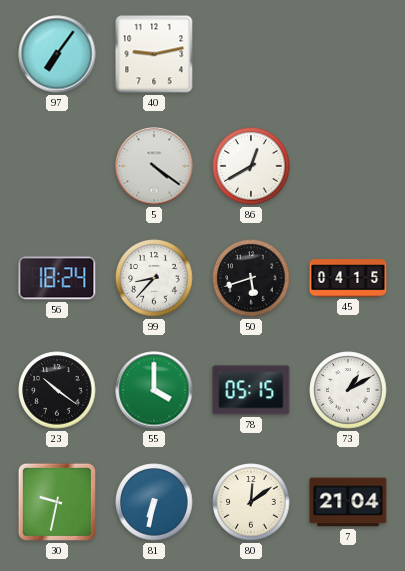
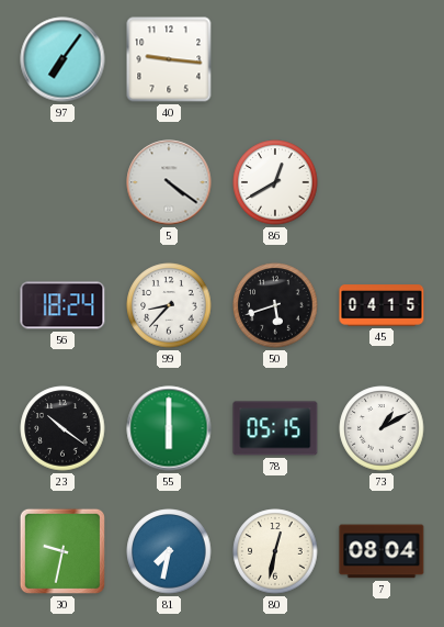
40: 9:13 -> 9:16 (169, 59)
55: 4:00 -> 6:00 (169, 428)
81: 6:32 -> 7:32 (169, 551)
80: 12:09 -> 12:32 (275, 551)
7: 21:04 -> 08:04 (382, 551)
